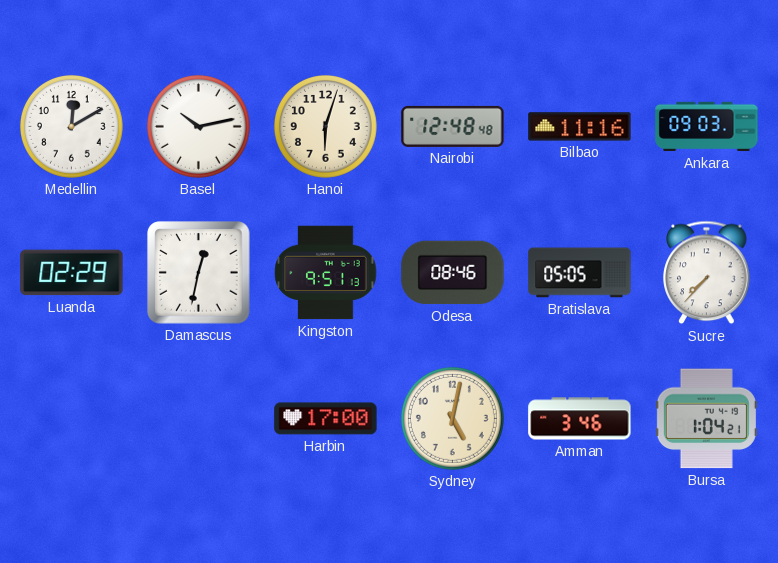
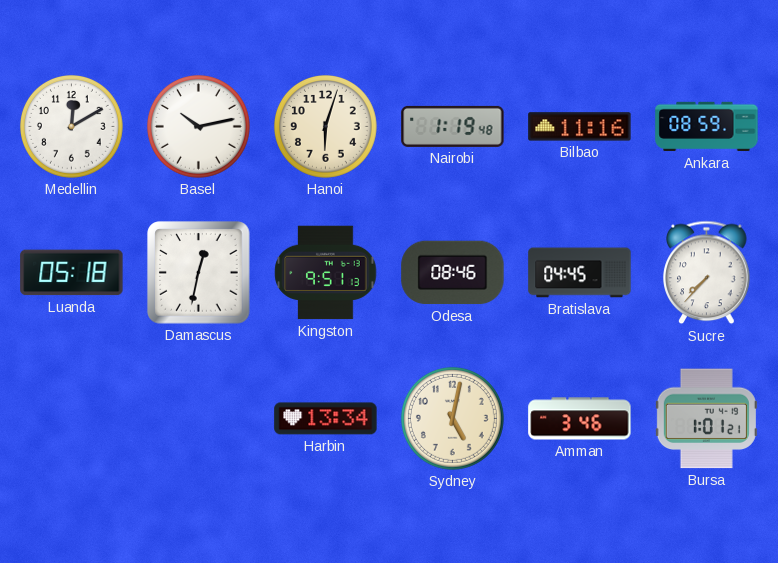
Nairobi: 12:48 -> 1:19 (453, 126)
Ankara: 09:03 -> 08:59 (707, 127)
Luanda: 02:29 -> 05:18 (72, 273)
Bratislava: 05:05 -> 04:45 (580, 273)
Harbin: 17:00 -> 13:34 (326, 419)
Bursa: 1:04 -> 1:01 (706, 419)
